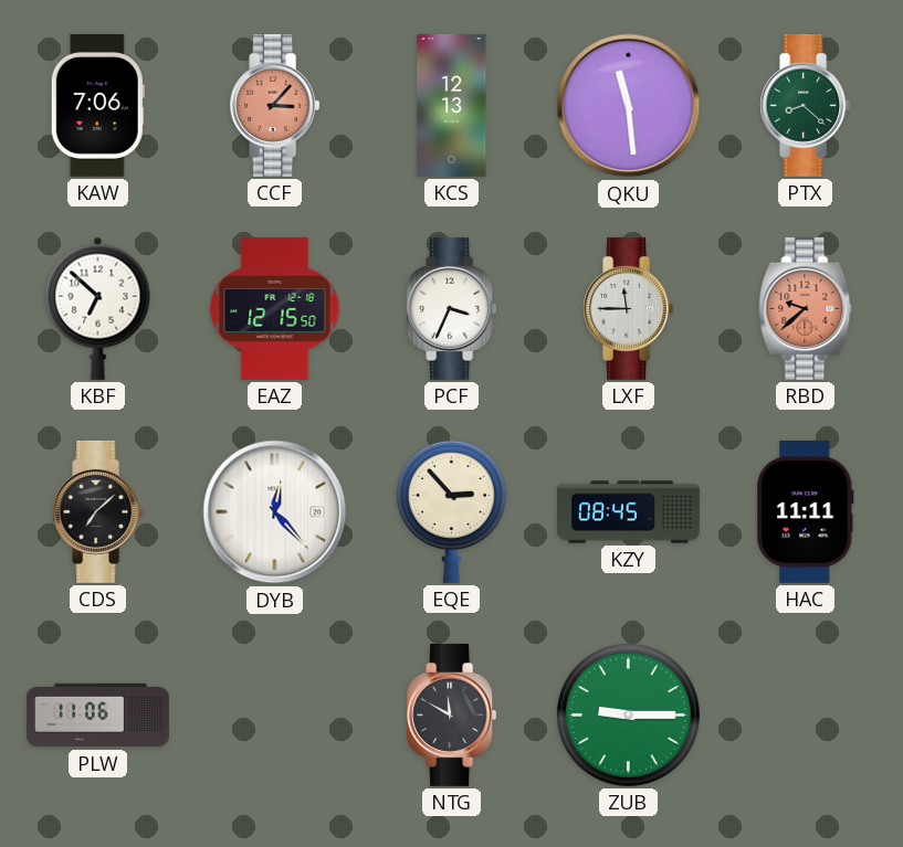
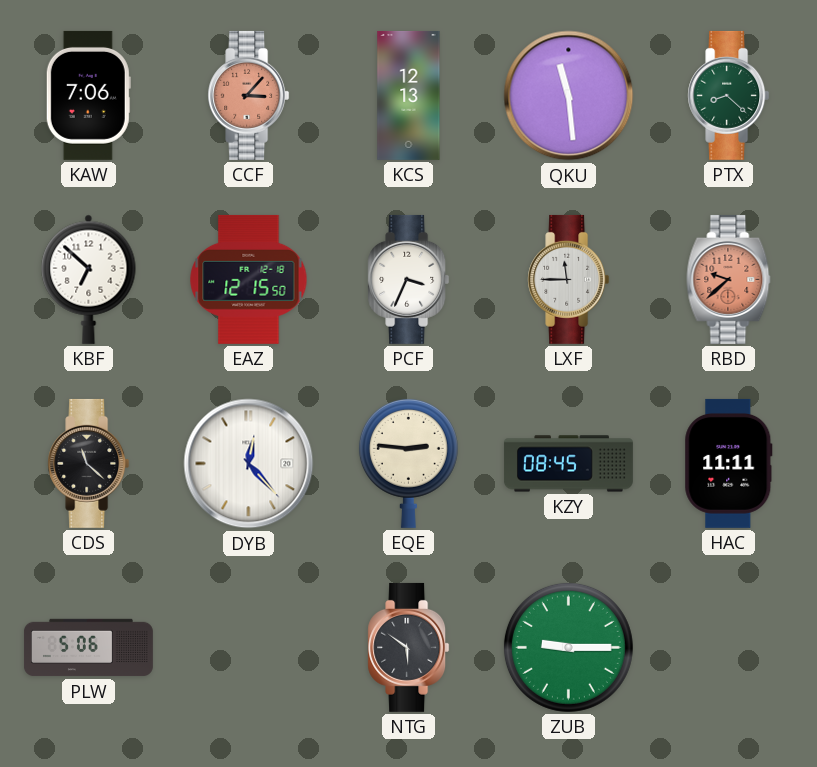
CDS: 7:08 -> 11:22 (89, 463)
EQE: 2:53 -> 2:46 (408, 463)
PLW: 11:06 -> 5:06 (88, 648)
NTG: 11:50 -> 5:51 (409, 647)
